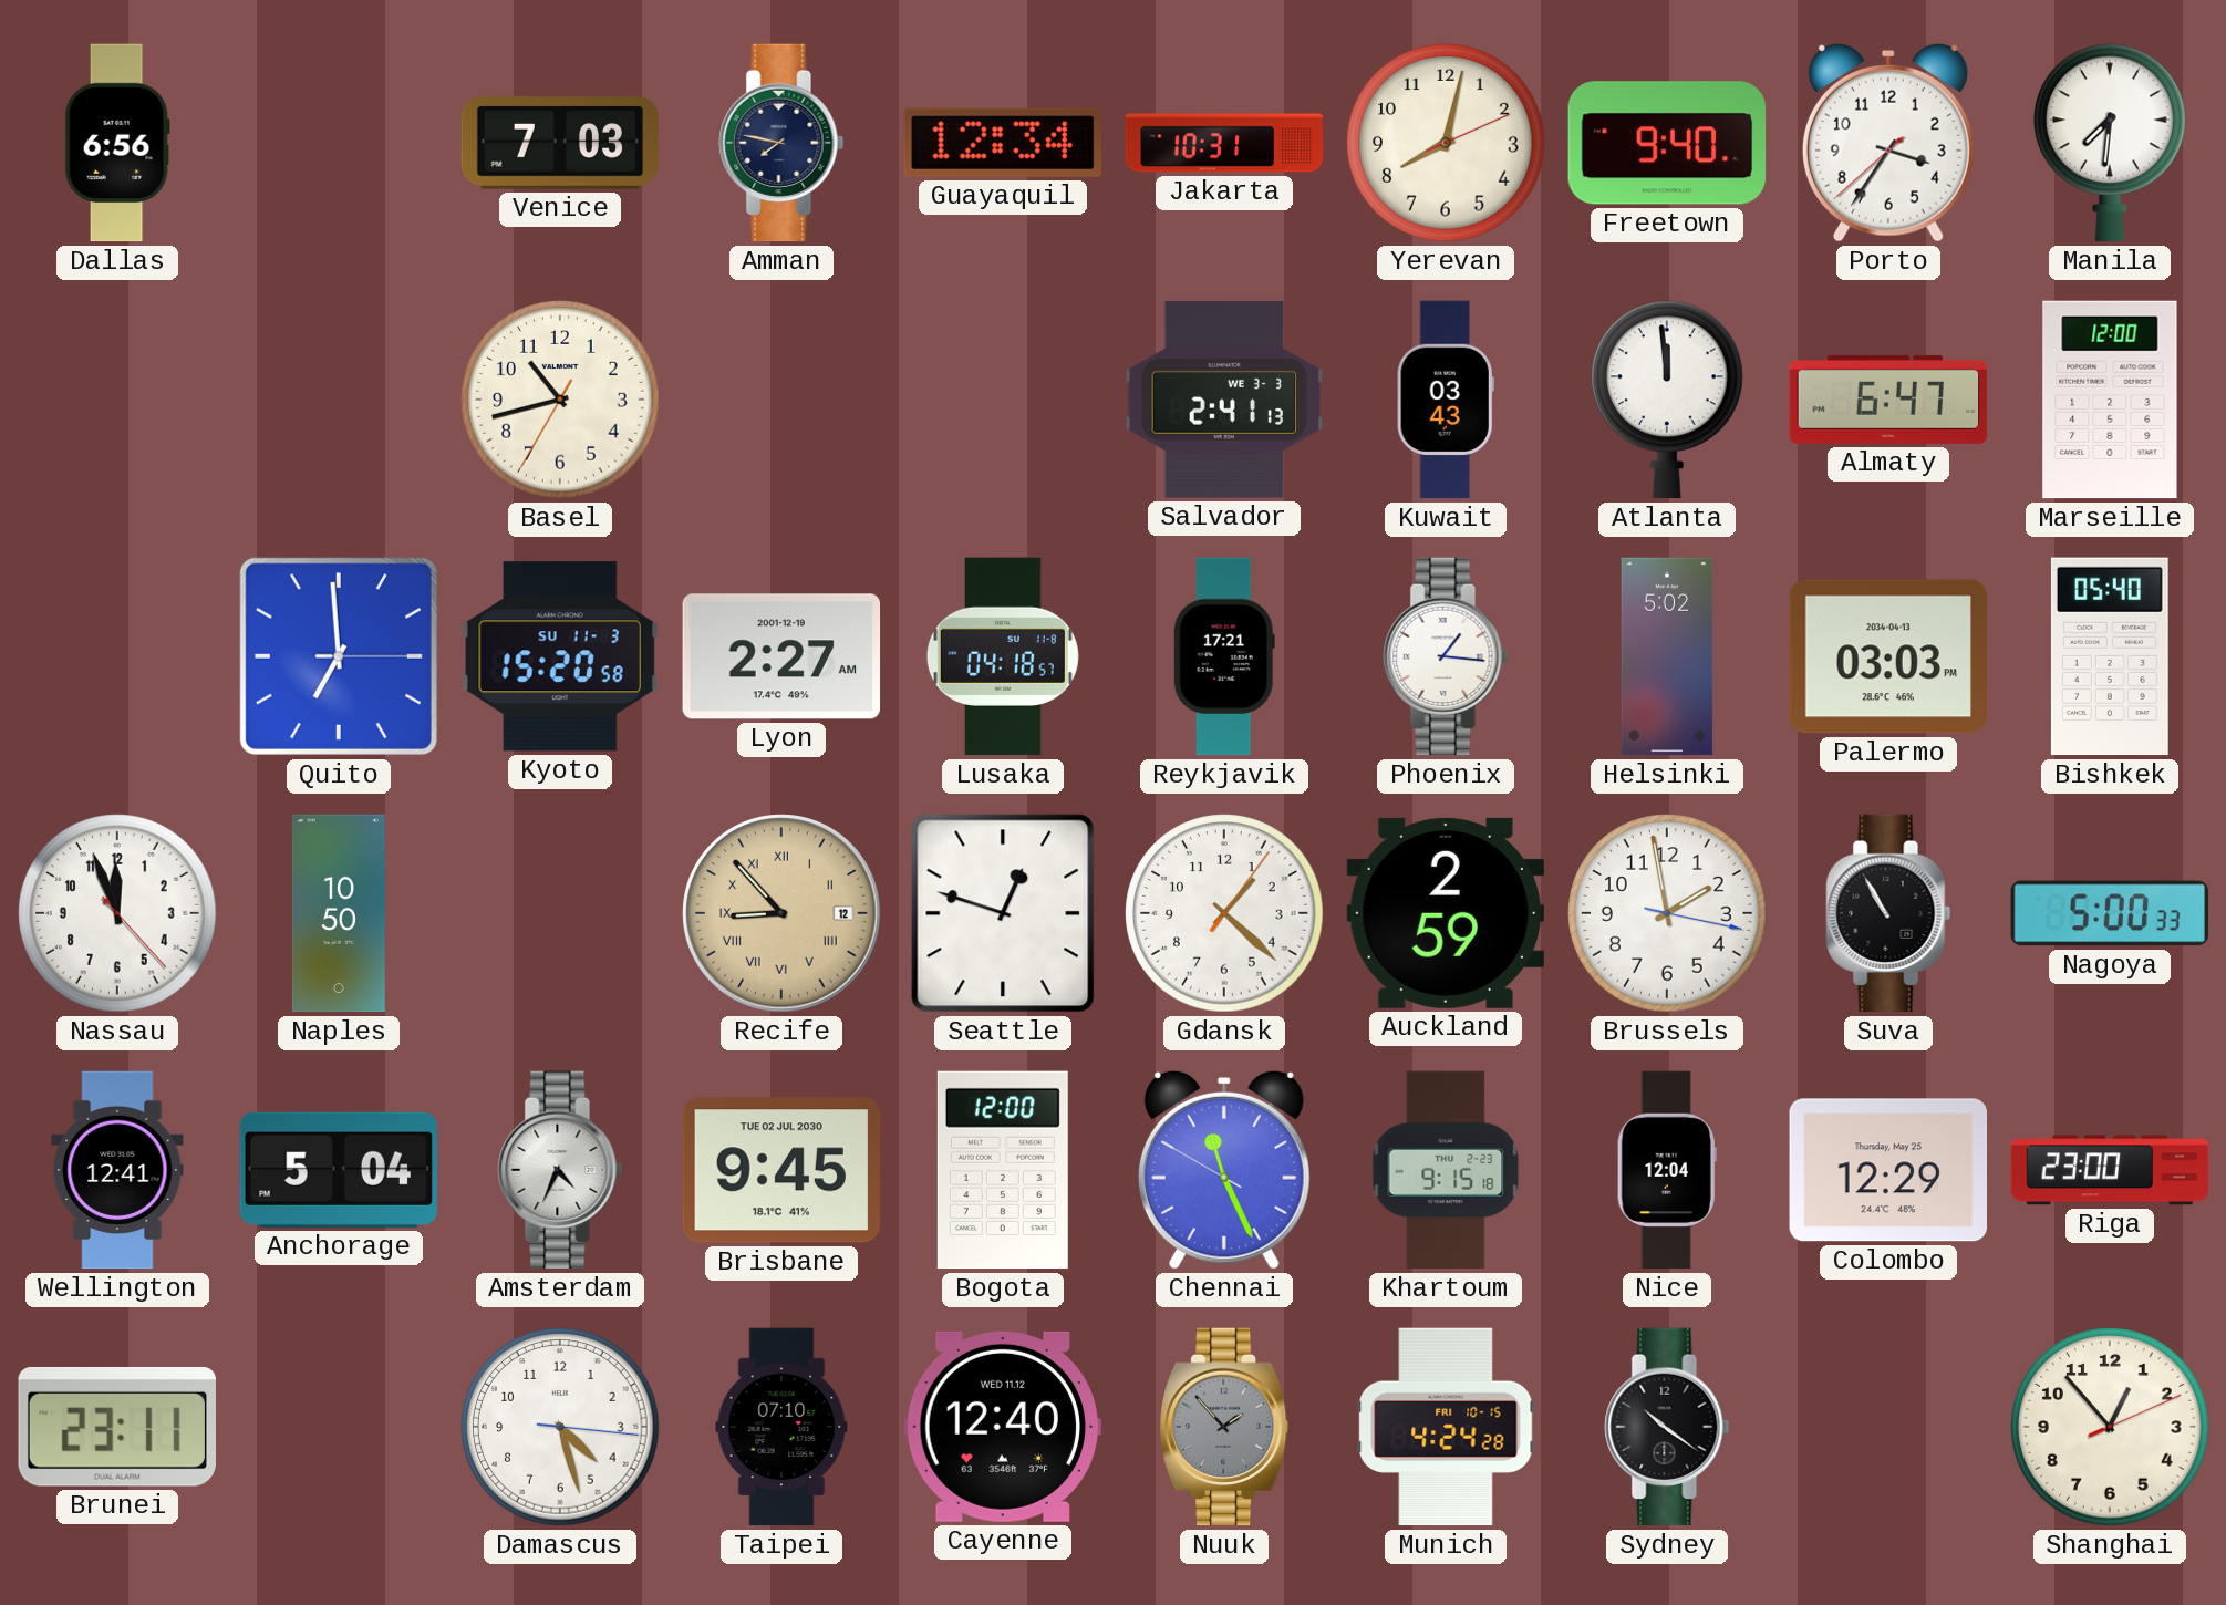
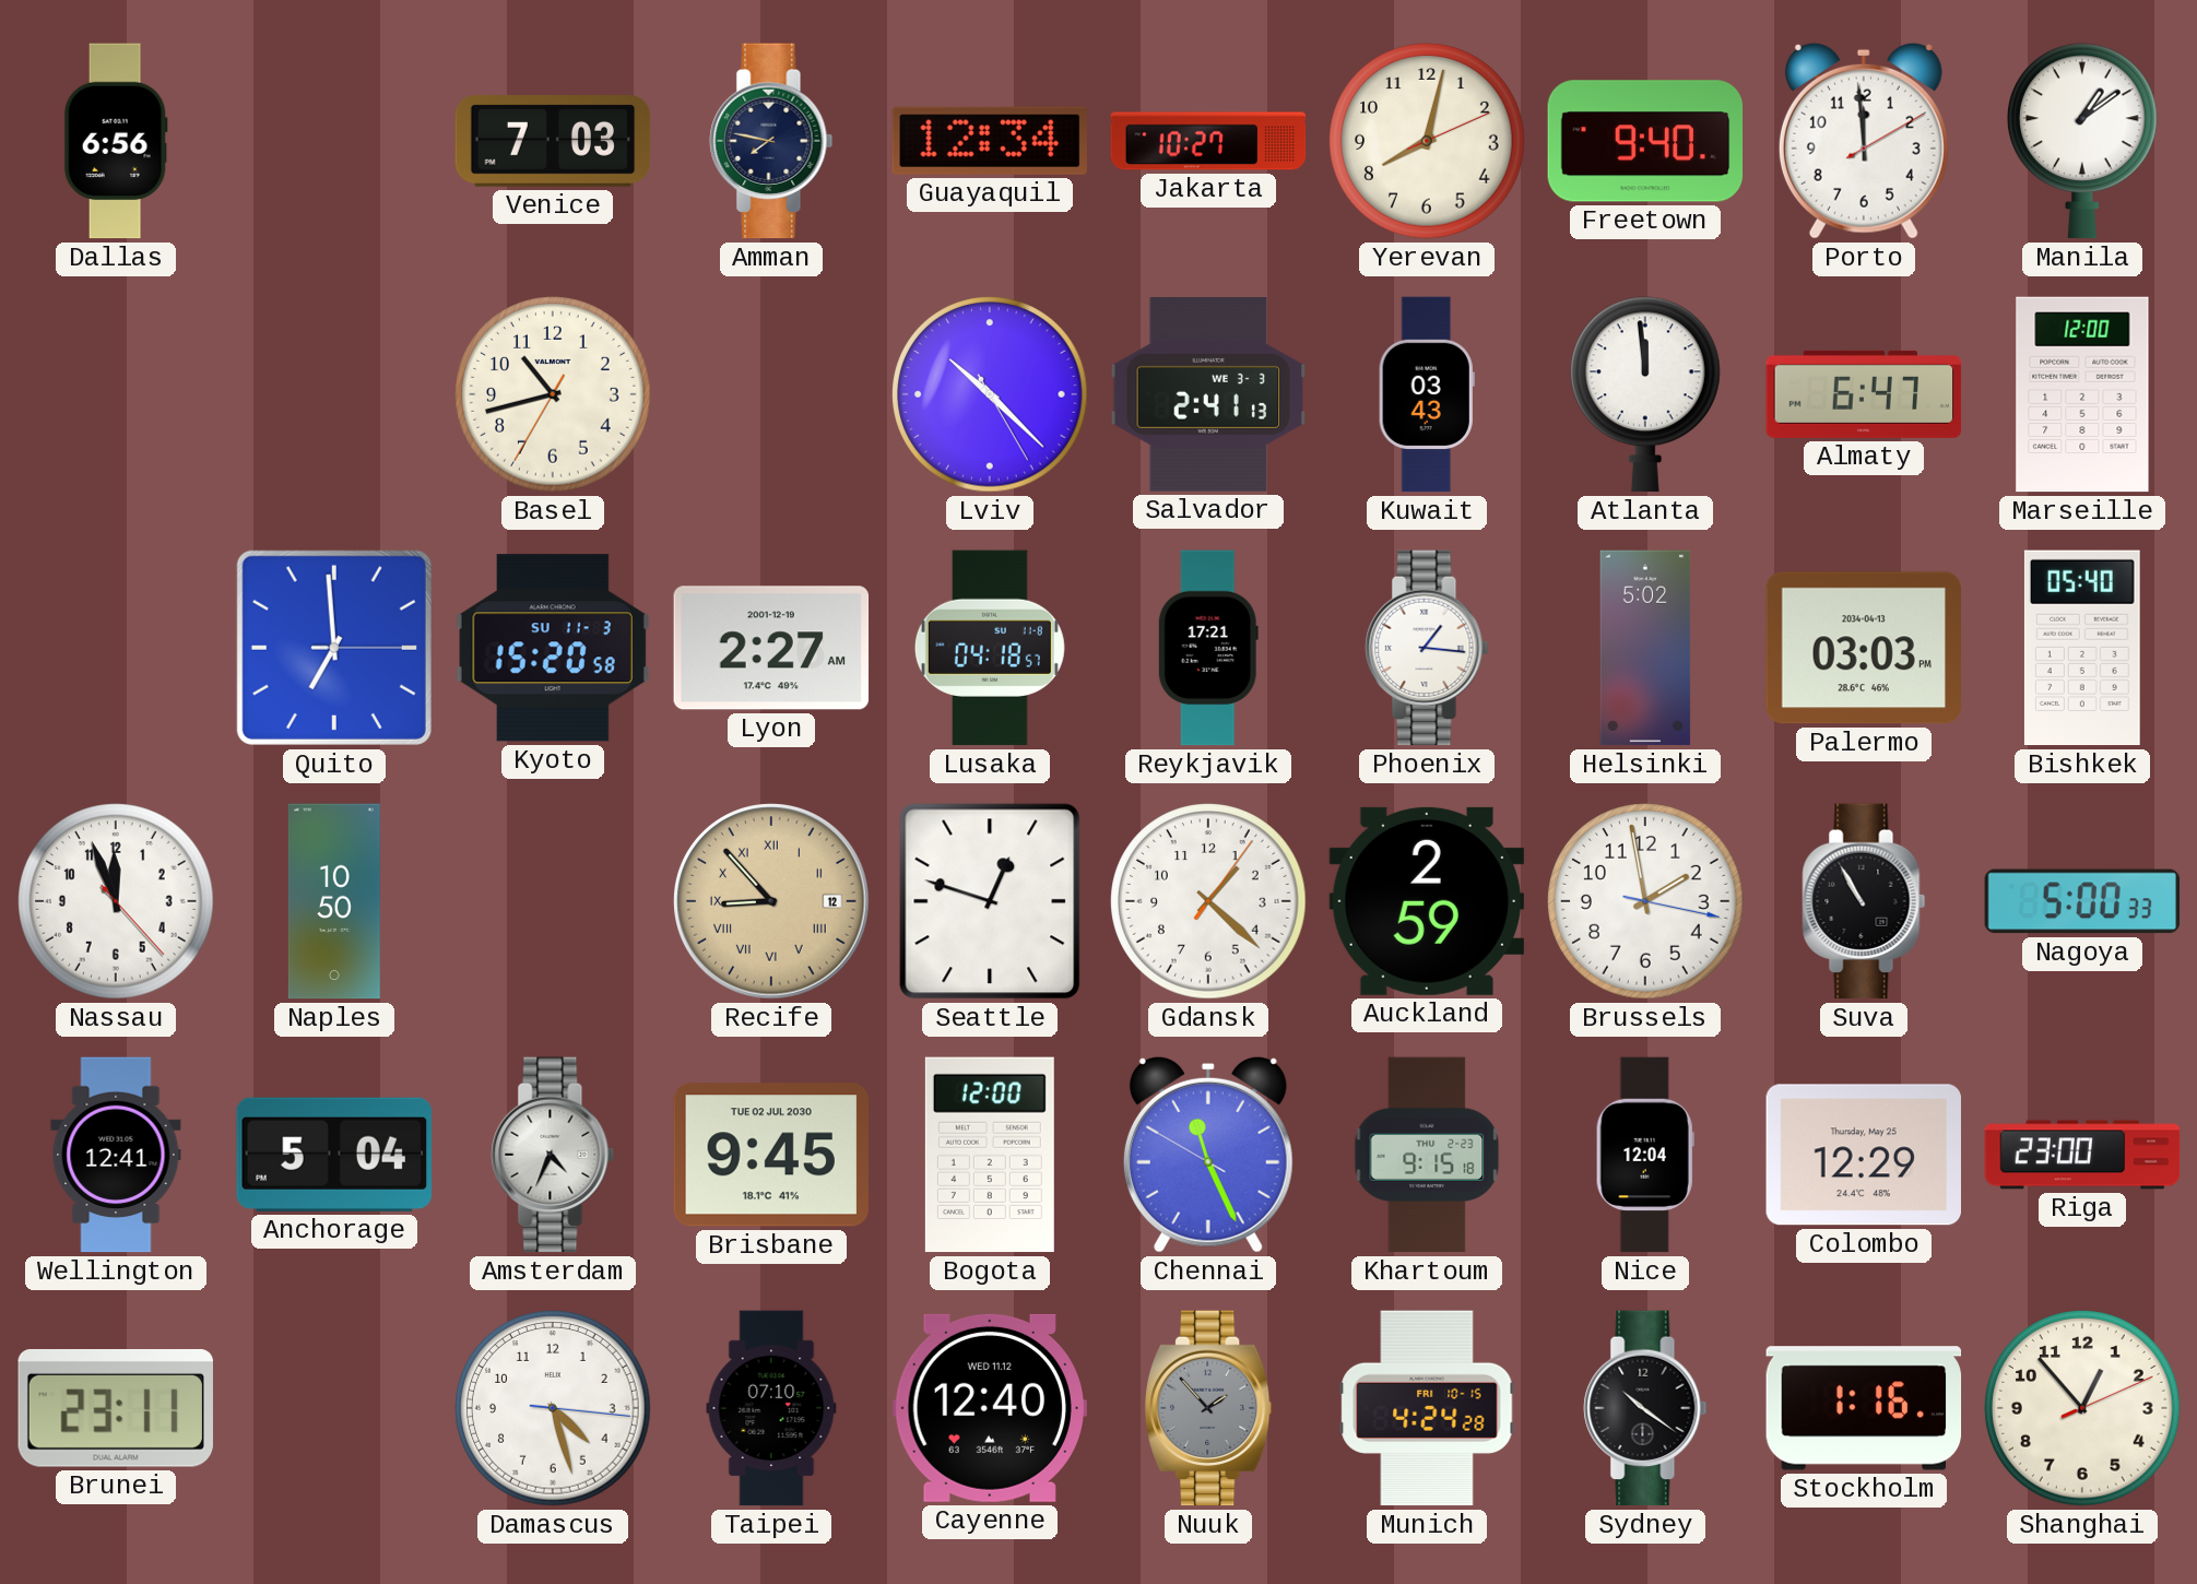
Jakarta: 10:31 -> 10:27 (1208, 141)
Porto: 3:35 -> 11:59 (1864, 141)
Manila: 7:31 -> 1:09 (2083, 141)
Lviv: none -> 10:22 (990, 394)
Stockholm: none -> 1:16 (1864, 1408)
